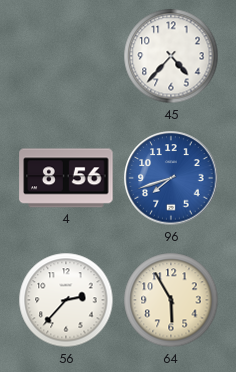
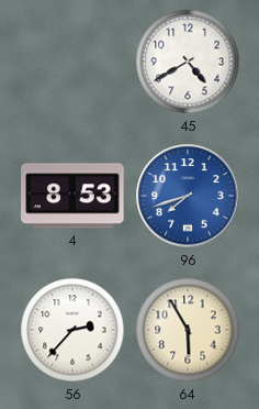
45: 4:37 -> 4:40 (188, 62)
4: 8:56 -> 8:53 (72, 196)
